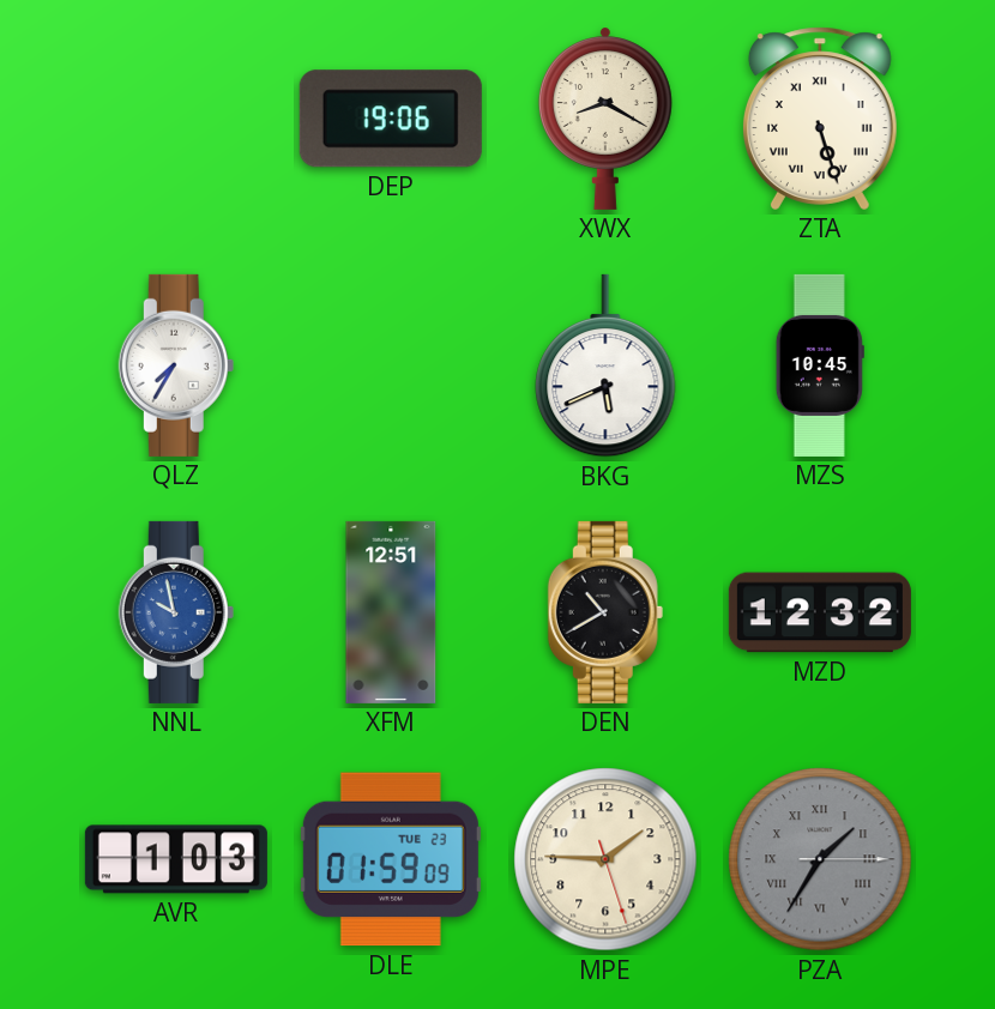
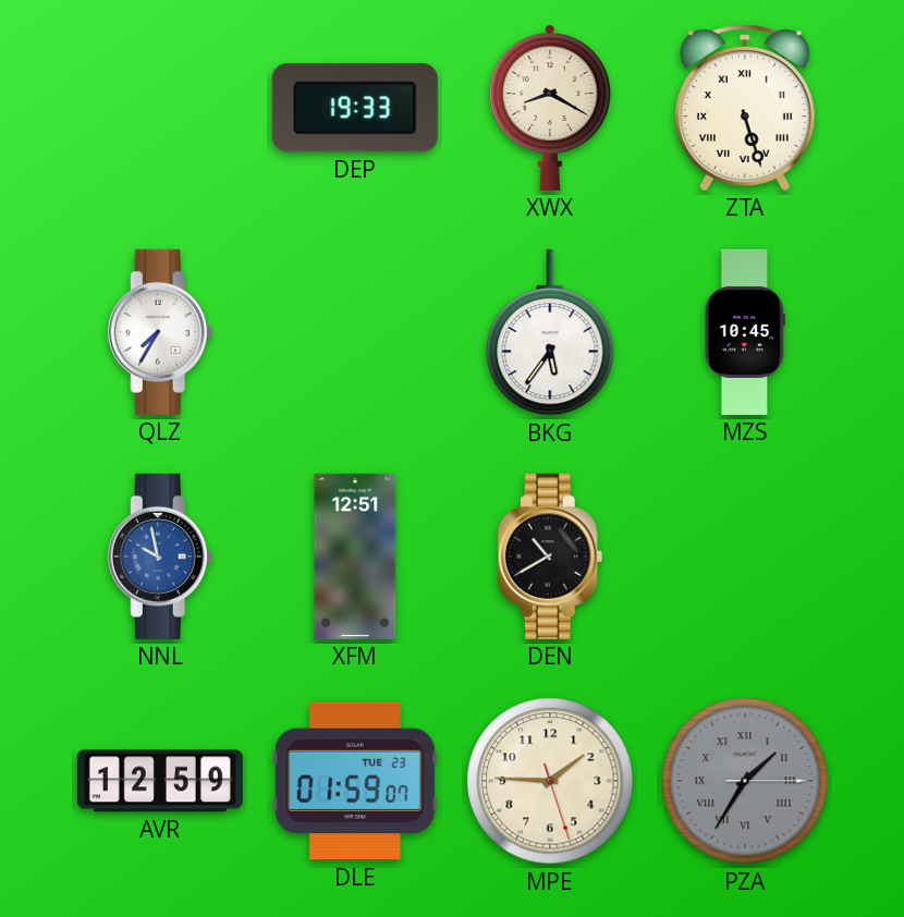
DEP: 19:06 -> 19:33 (355, 108)
BKG: 5:41 -> 5:36 (550, 332)
MZD: 12:32 -> none (820, 612)
AVR: 1:03 -> 12:59 (160, 781)
DLE: 01:59:09 -> 01:59:07 (355, 781)
